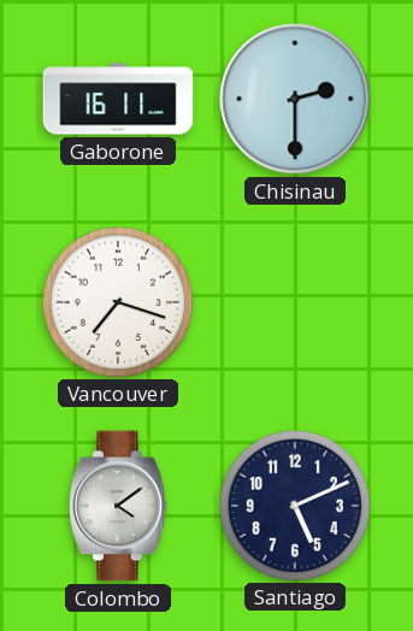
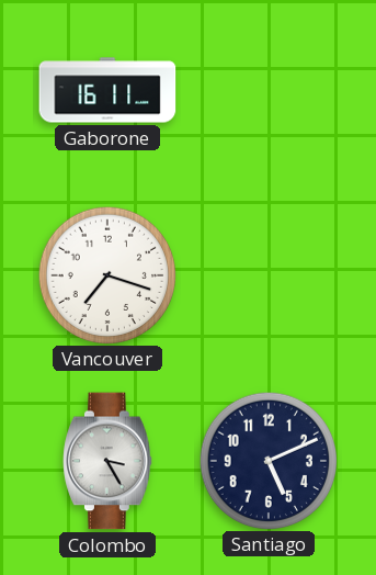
Chisinau: 2:30 -> none (295, 99)
Colombo: 4:09 -> 3:25 (107, 461)
